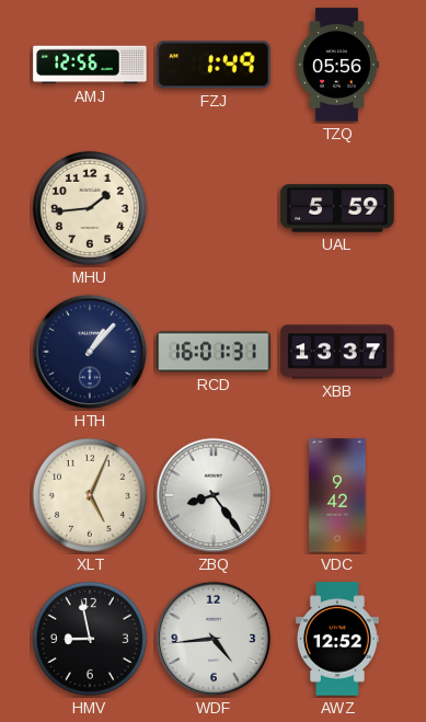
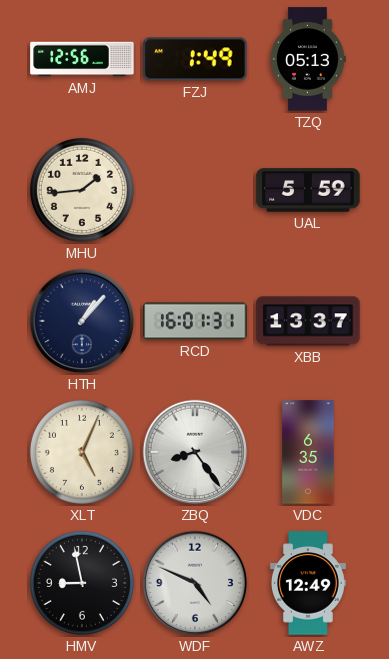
TZQ: 05:56 -> 05:13 (308, 59)
VDC: 9:42 -> 6:35 (308, 452)
WDF: 4:44 -> 4:49 (195, 583)
AWZ: 12:52 -> 12:49 (308, 583)
